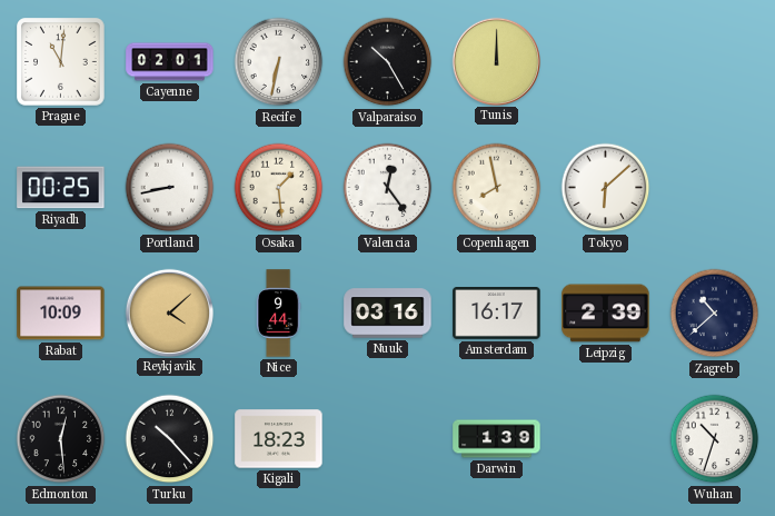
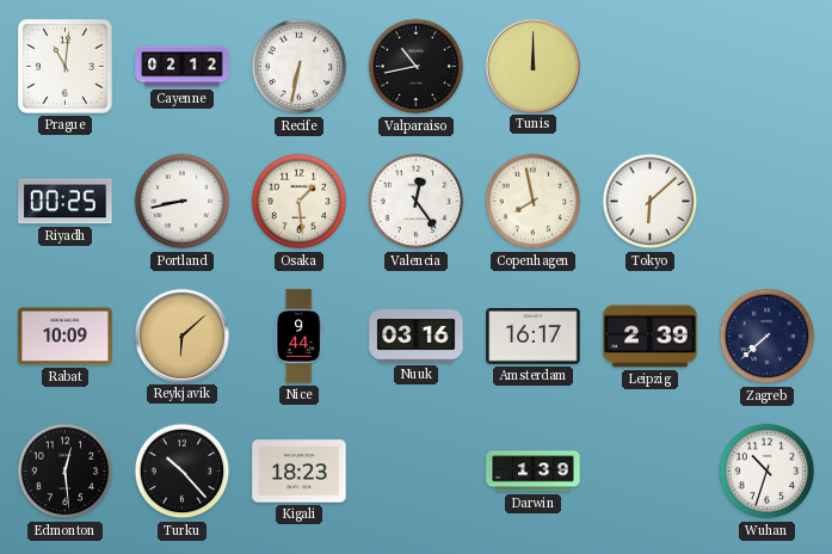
Cayenne: 02:01 -> 02:12 (183, 67)
Valparaiso: 10:25 -> 10:43 (417, 67)
Reykjavik: 4:08 -> 6:08 (181, 336)
Zagreb: 10:38 -> 7:38 (768, 337)
